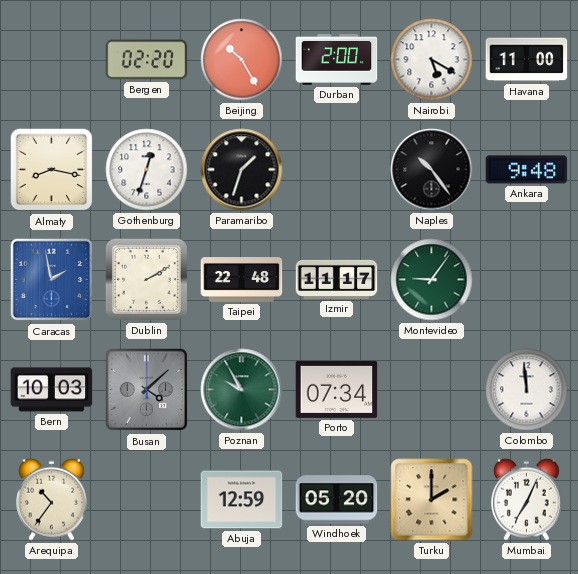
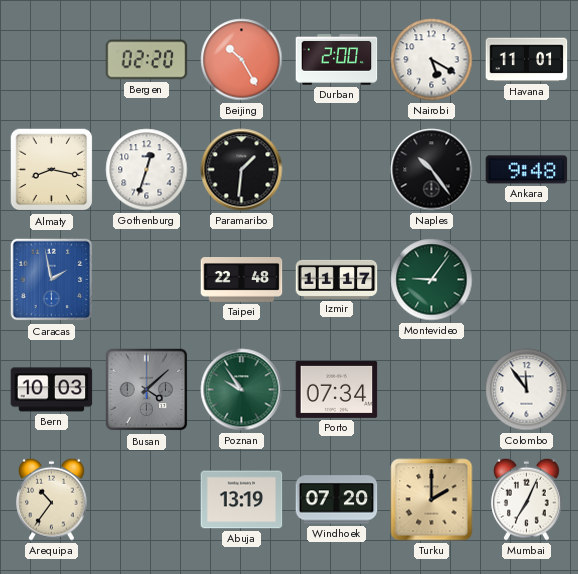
Havana: 11:00 -> 11:01 (527, 60)
Paramaribo: 1:33 -> 1:31 (242, 170)
Dublin: 2:10 -> none (146, 279)
Poznan: 9:55 -> 9:54 (242, 390)
Colombo: 11:59 -> 11:54 (527, 390)
Abuja: 12:59 -> 13:19 (242, 500)
Windhoek: 05:20 -> 07:20 (337, 500)
